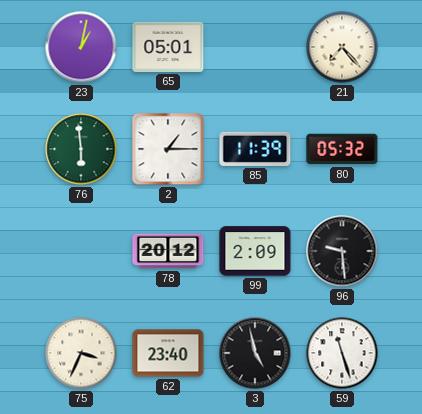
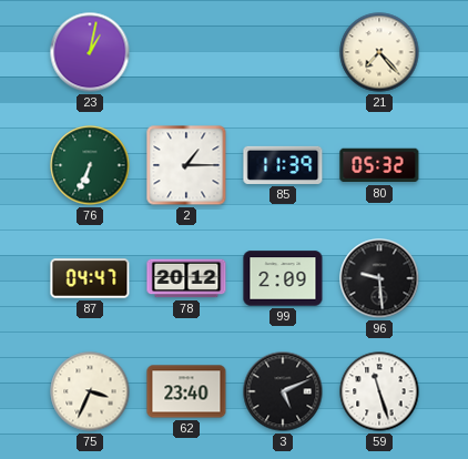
65: 05:01 -> none (168, 47)
76: 5:59 -> 6:34 (90, 165)
87: none -> 04:47 (90, 278)
3: 4:58 -> 5:11 (283, 391)
